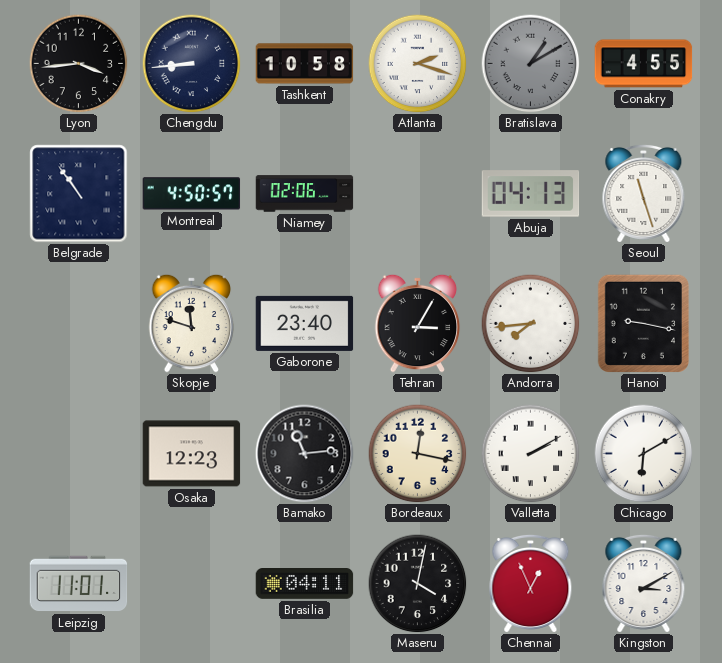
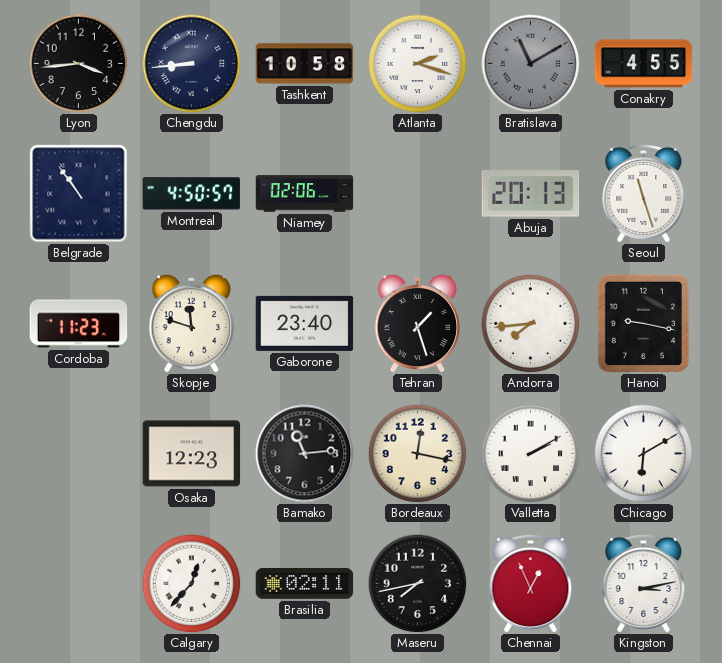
Bratislava: 1:10 -> 11:10 (531, 64)
Abuja: 04:13 -> 20:13 (531, 194)
Cordoba: none -> 11:23 (79, 324)
Tehran: 3:05 -> 1:27 (418, 323)
Leipzig: 11:01 -> none (79, 584)
Calgary: none -> 12:37 (192, 584)
Brasilia: 04:11 -> 02:11 (305, 584)
Maseru: 4:02 -> 7:43 (418, 584)
Kingston: 3:10 -> 3:13 (644, 583)
